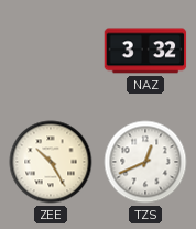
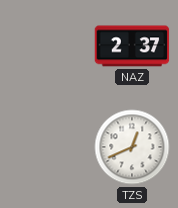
NAZ: 3:32 -> 2:37 (132, 46)
ZEE: 10:25 -> none (51, 162)
